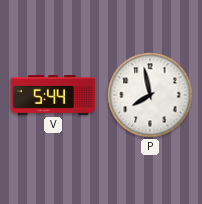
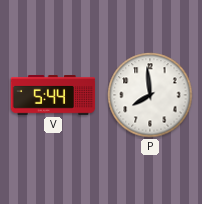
P: 7:58 -> 7:59 (150, 95)
